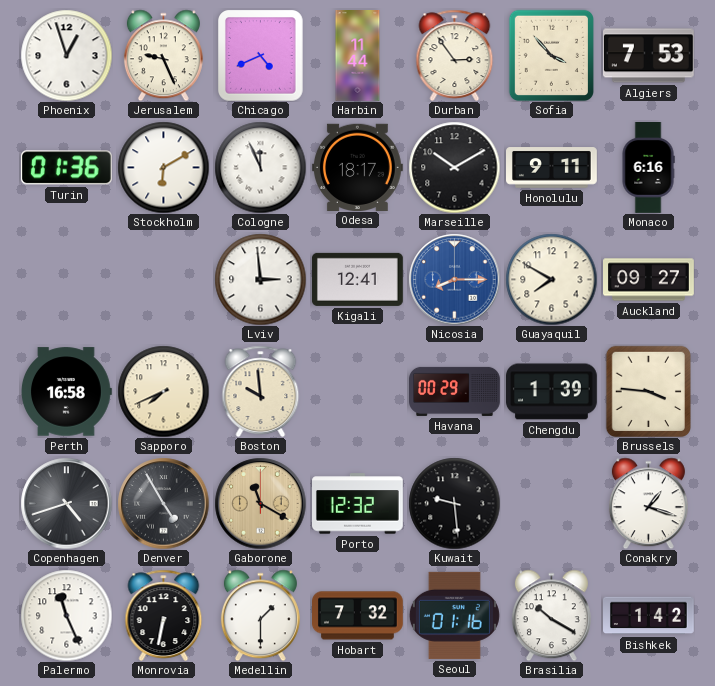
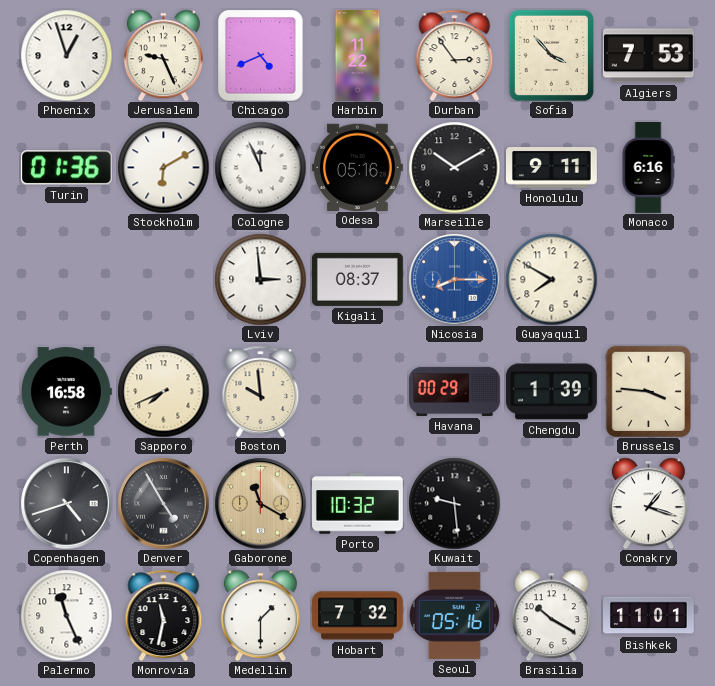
Harbin: 11:44 -> 11:22 (358, 56)
Odesa: 18:17 -> 05:16 (357, 167)
Kigali: 12:41 -> 08:37 (358, 279)
Auckland: 09:27 -> none (649, 280)
Porto: 12:32 -> 10:32 (358, 504)
Monrovia: 6:32 -> 11:32 (164, 615)
Seoul: 01:16 -> 05:16 (454, 615)
Bishkek: 1:42 -> 11:01 (649, 616)
